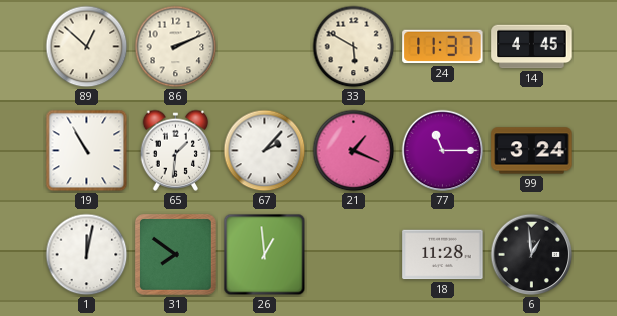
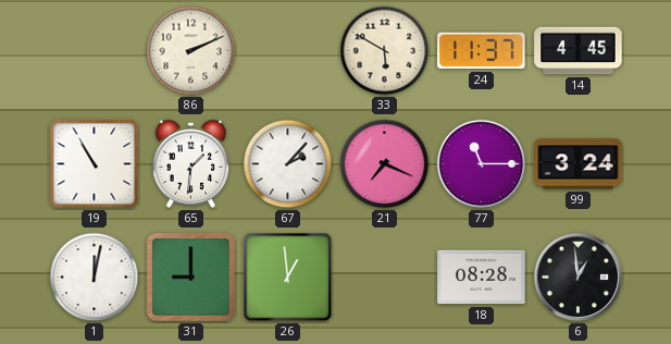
89: 12:52 -> none (87, 47)
21: 1:19 -> 7:19 (385, 164)
31: 7:51 -> 9:00 (190, 277)
18: 11:28 -> 08:28 (482, 278)
